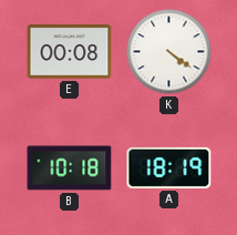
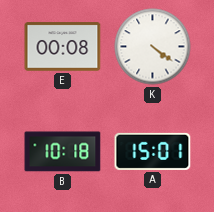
A: 18:19 -> 15:01 (153, 151)
